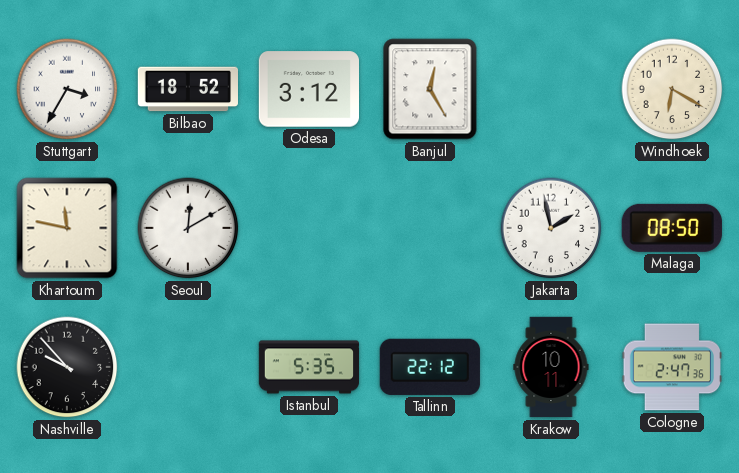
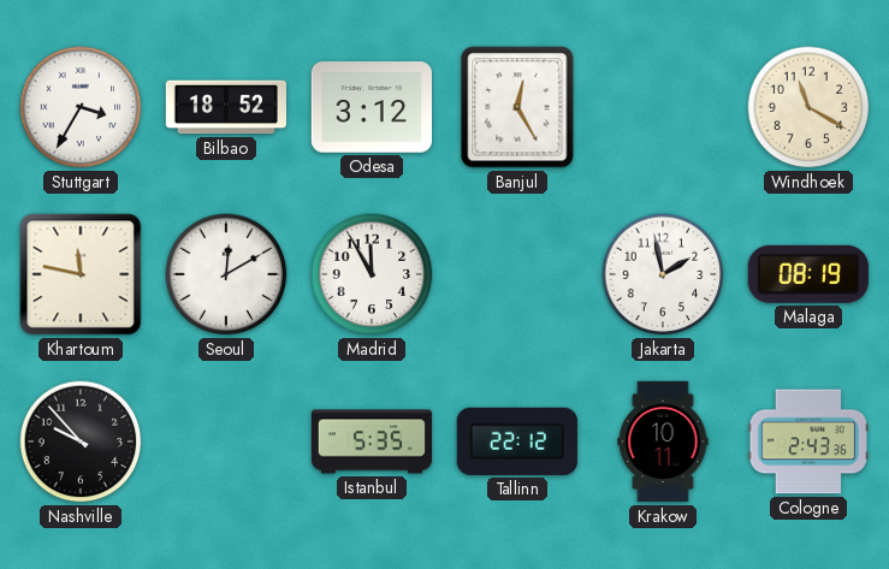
Windhoek: 6:20 -> 11:20 (808, 107)
Madrid: none -> 11:55 (372, 274)
Malaga: 08:50 -> 08:19 (808, 274)
Cologne: 2:47 -> 2:43 (807, 441)
